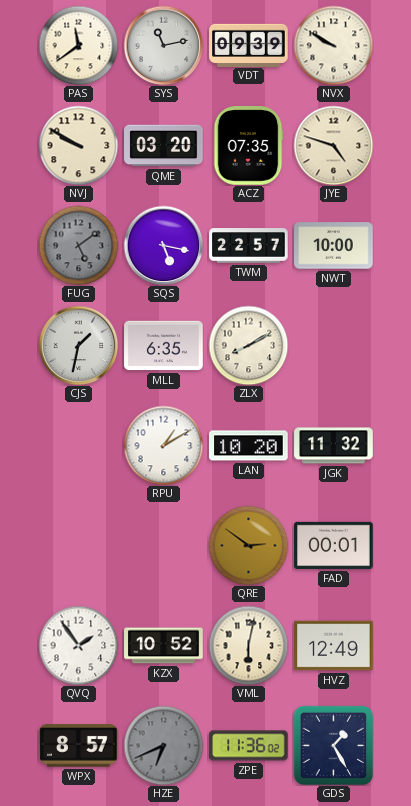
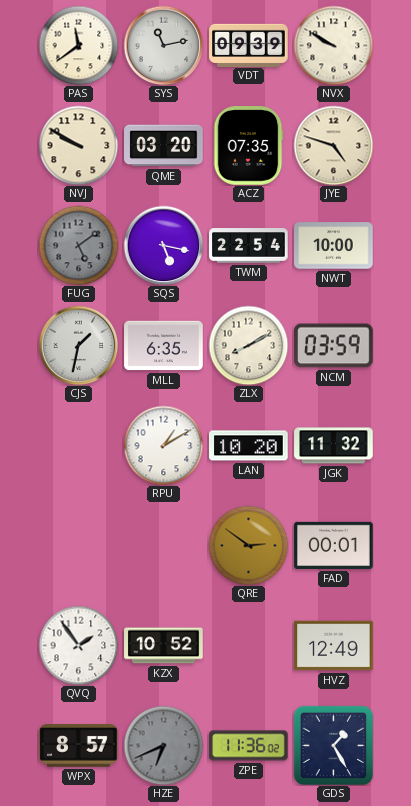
TWM: 22:57 -> 22:54 (249, 246)
NCM: none -> 03:59 (334, 346)
VML: 6:02 -> none (248, 645)
